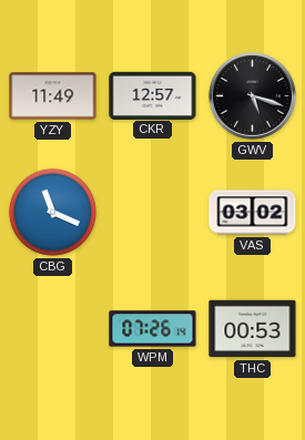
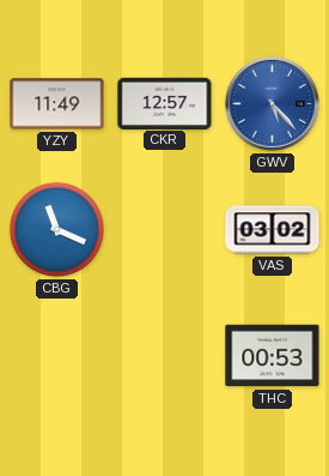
GWV: 5:18 -> 5:23 (273, 104)
GWV dial: black -> blue (273, 104)
WPM: 07:26 -> none (153, 329)
